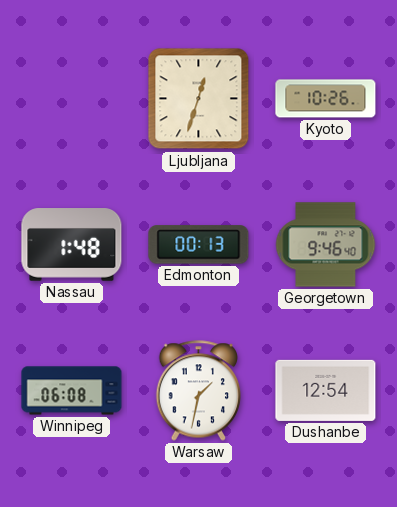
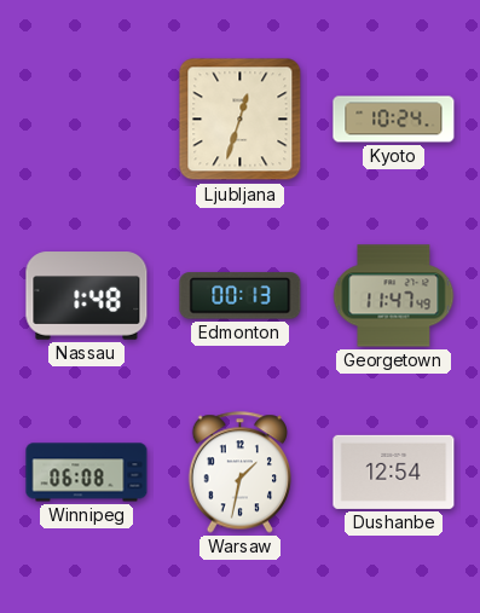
Kyoto: 10:26 -> 10:24 (394, 120)
Georgetown: 9:46 -> 11:47 (394, 296)
